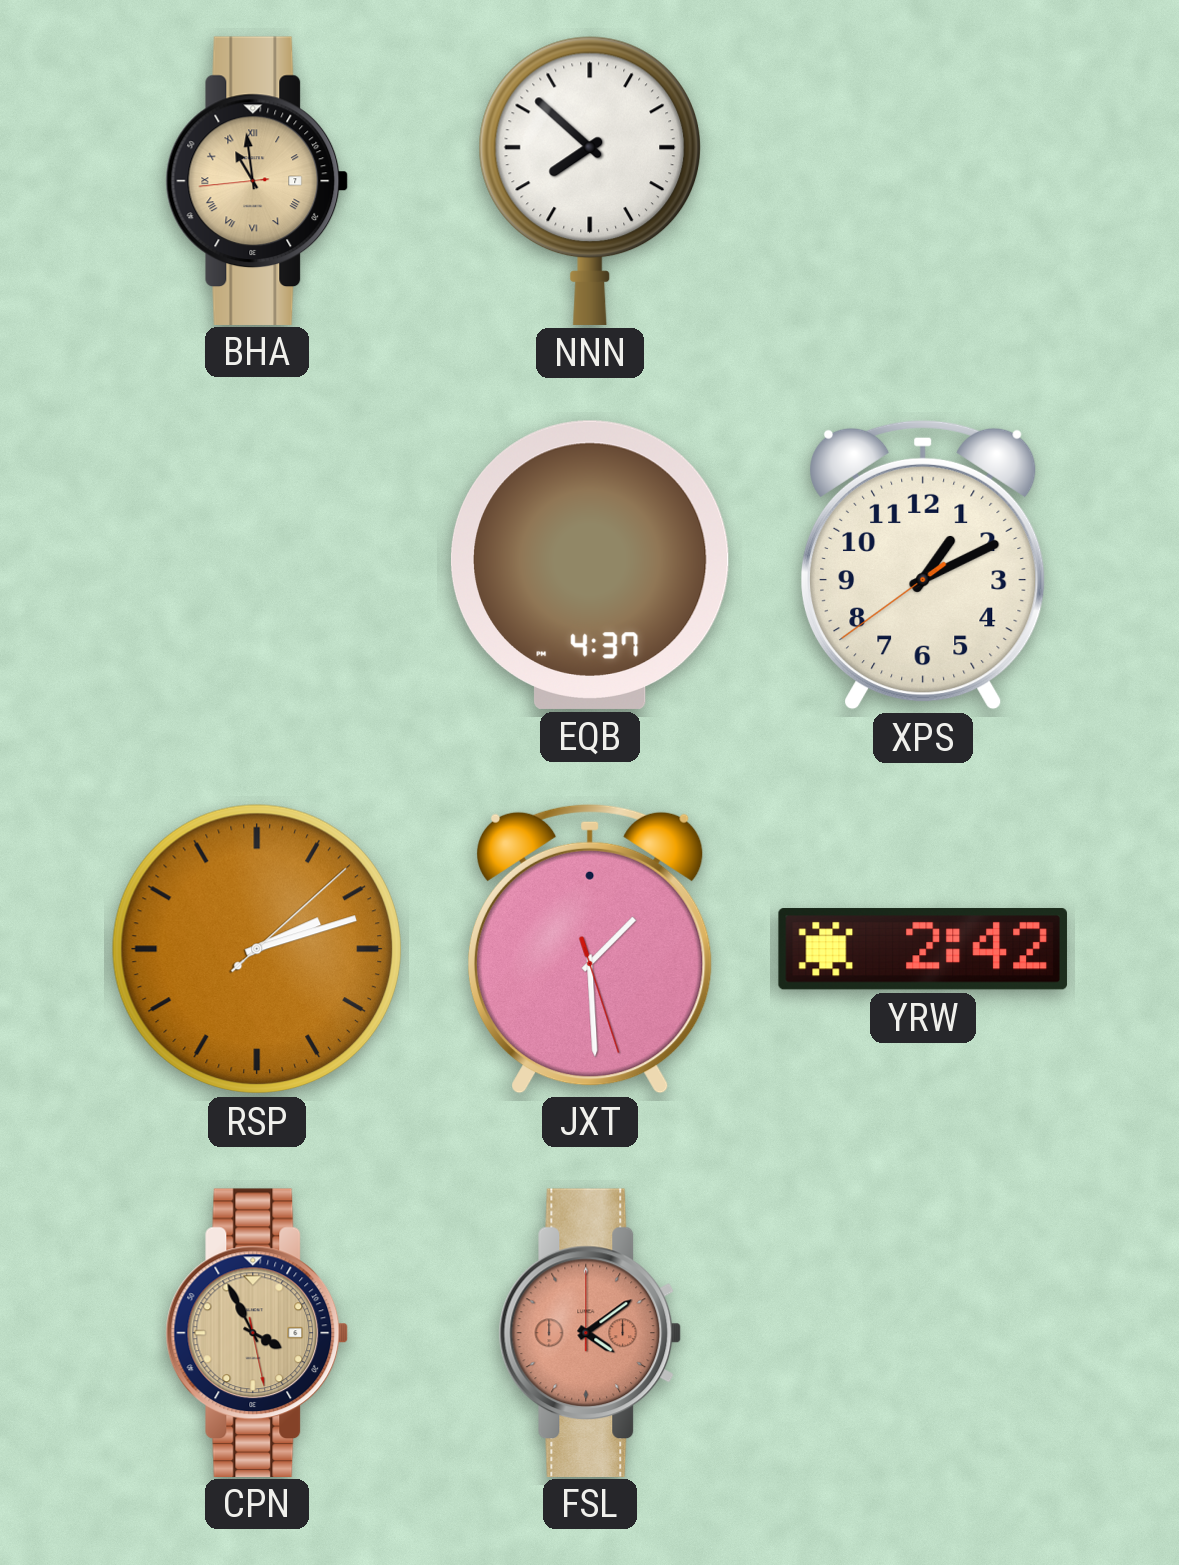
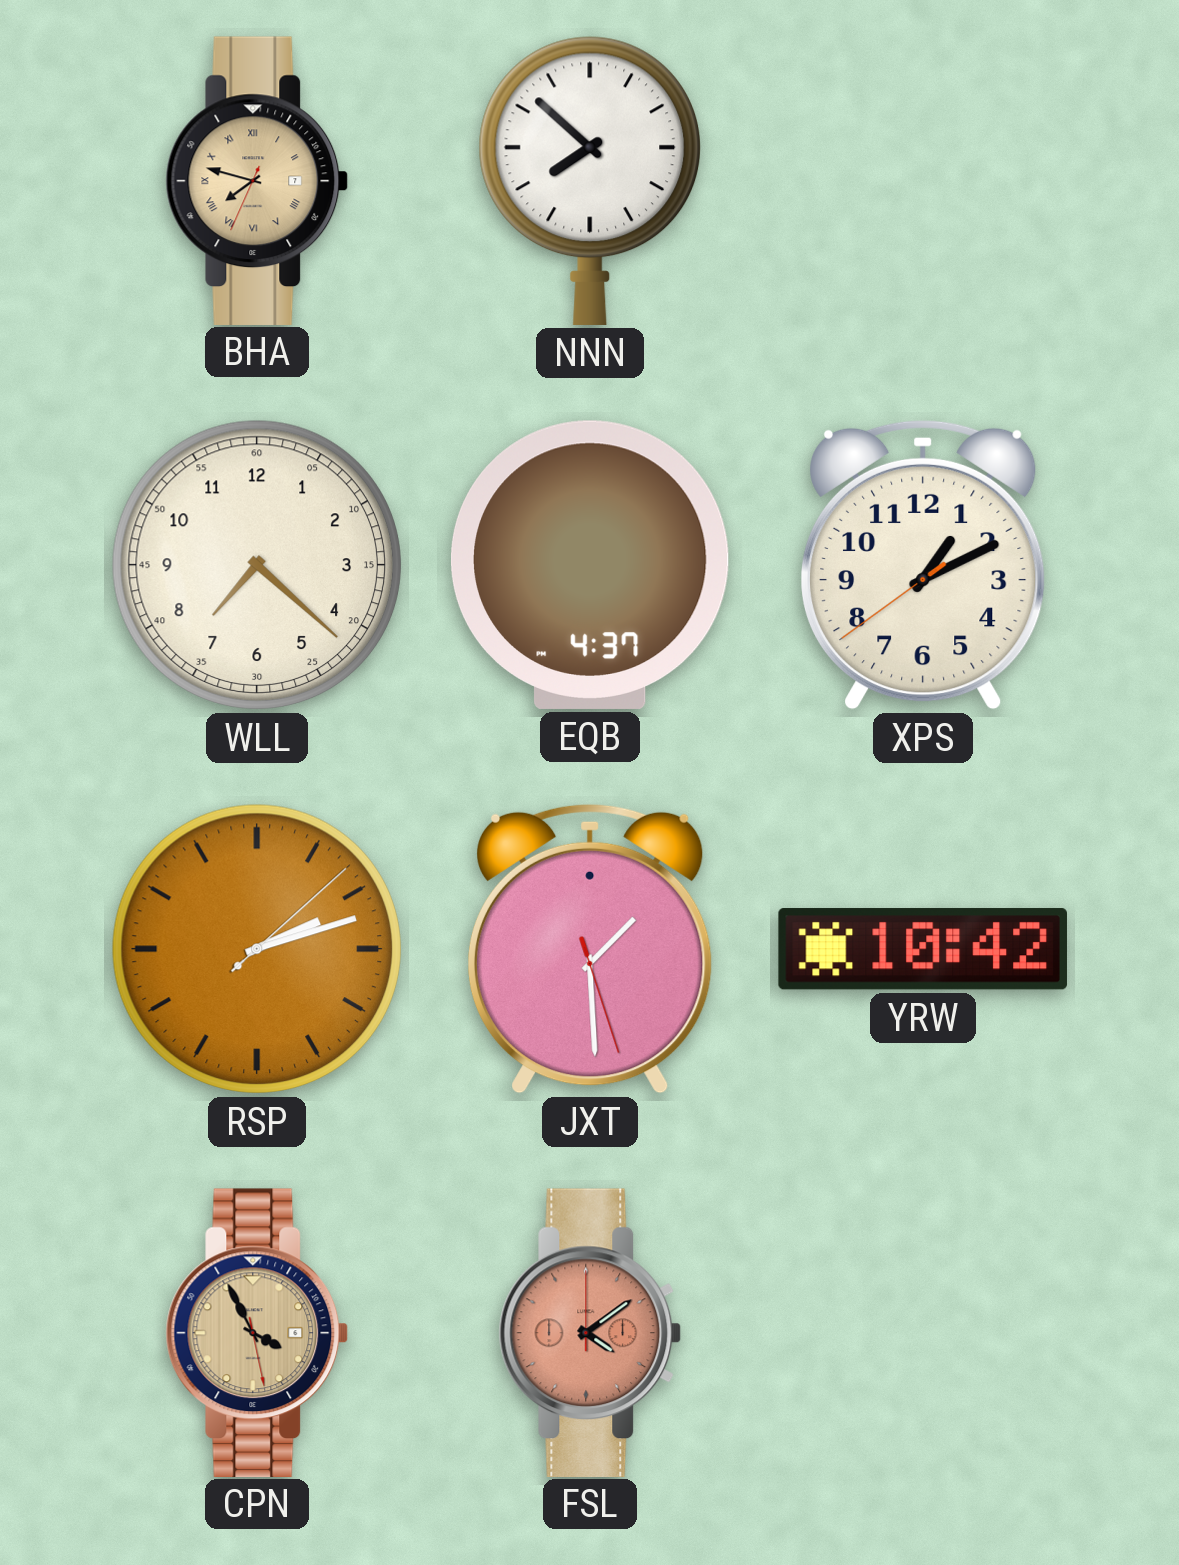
BHA: 10:58 -> 7:47 (257, 180)
WLL: none -> 7:22 (257, 565)
YRW: 2:42 -> 10:42 (923, 949)
